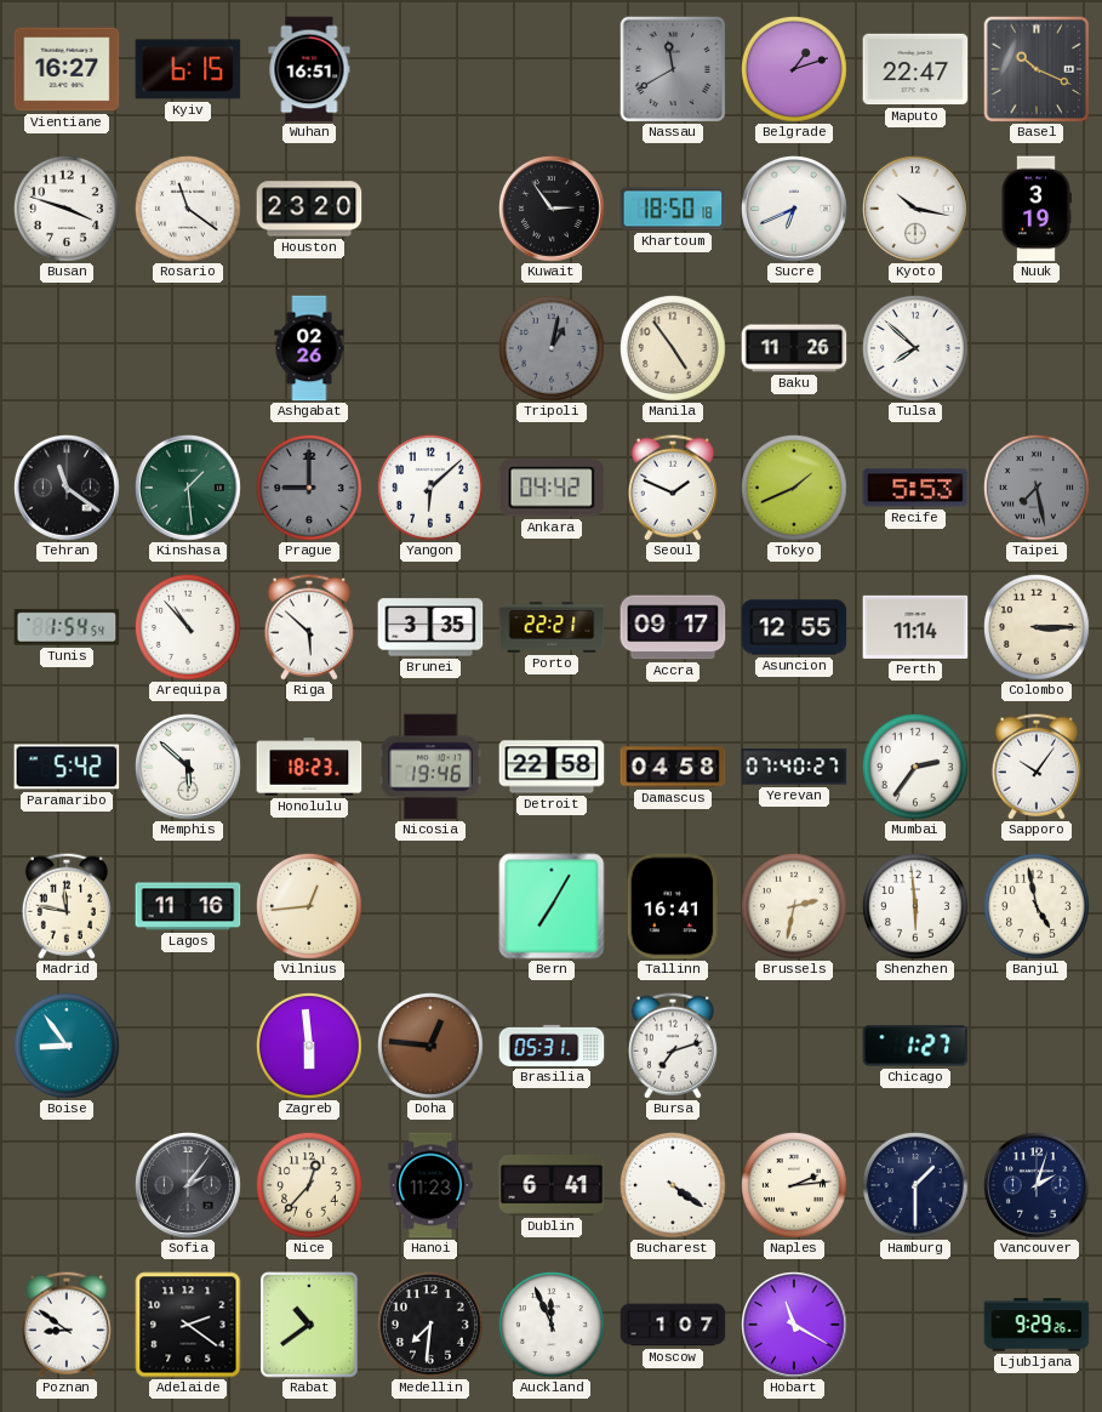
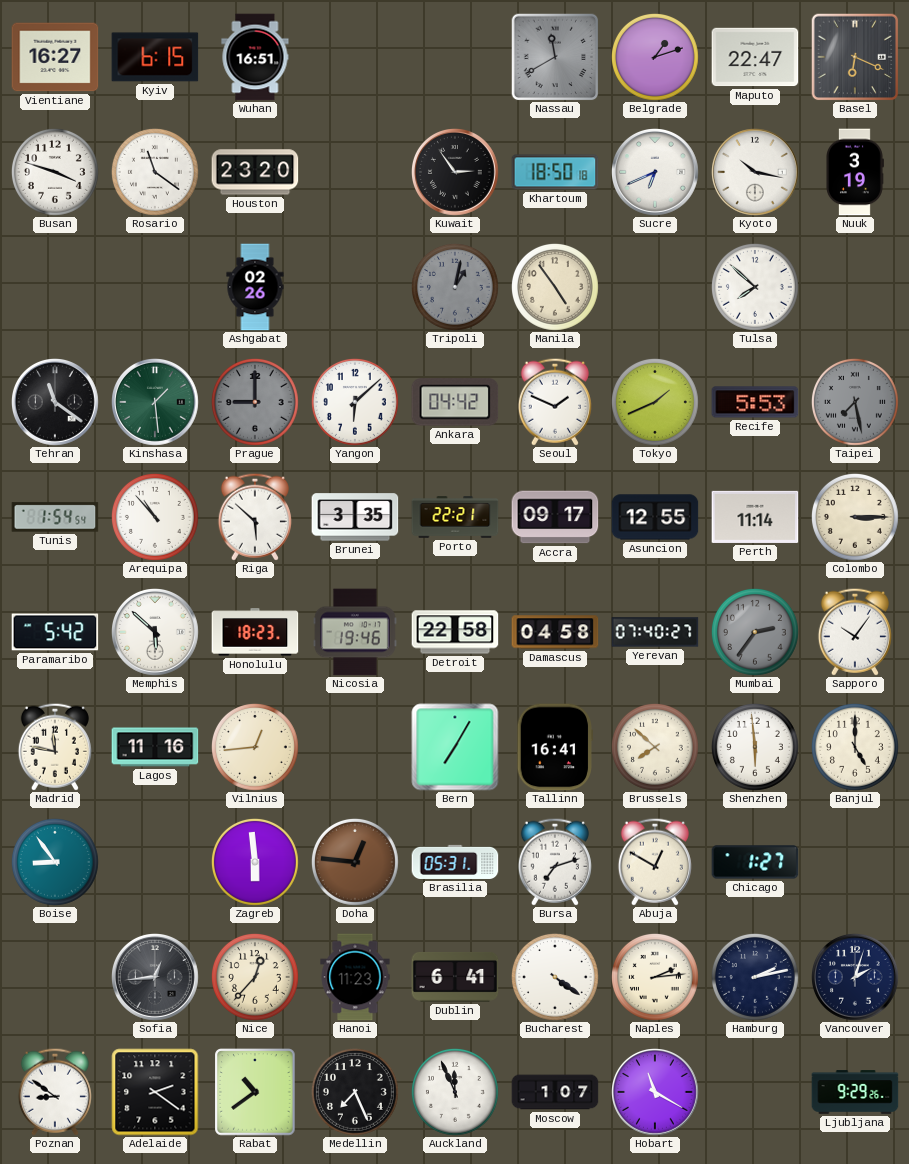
Basel: 10:19 -> 6:19 (855, 57)
Baku: 11:26 -> none (794, 348)
Mumbai dial: white -> grey (755, 632)
Brussels: 2:32 -> 7:52 (655, 747)
Banjul: 4:58 -> 5:00 (855, 747)
Abuja: none -> 12:50 (655, 862)
Sofia: 2:06 -> 12:44 (156, 978)
Hamburg: 1:30 -> 2:13 (755, 977)
Medellin: 7:31 -> 7:26 (355, 1092)
